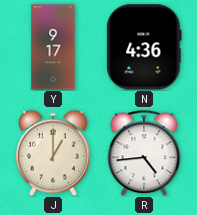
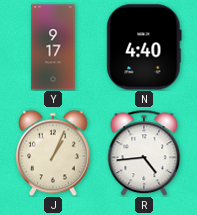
N: 4:36 -> 4:40 (144, 47)
J: 1:00 -> 1:04 (54, 153)
